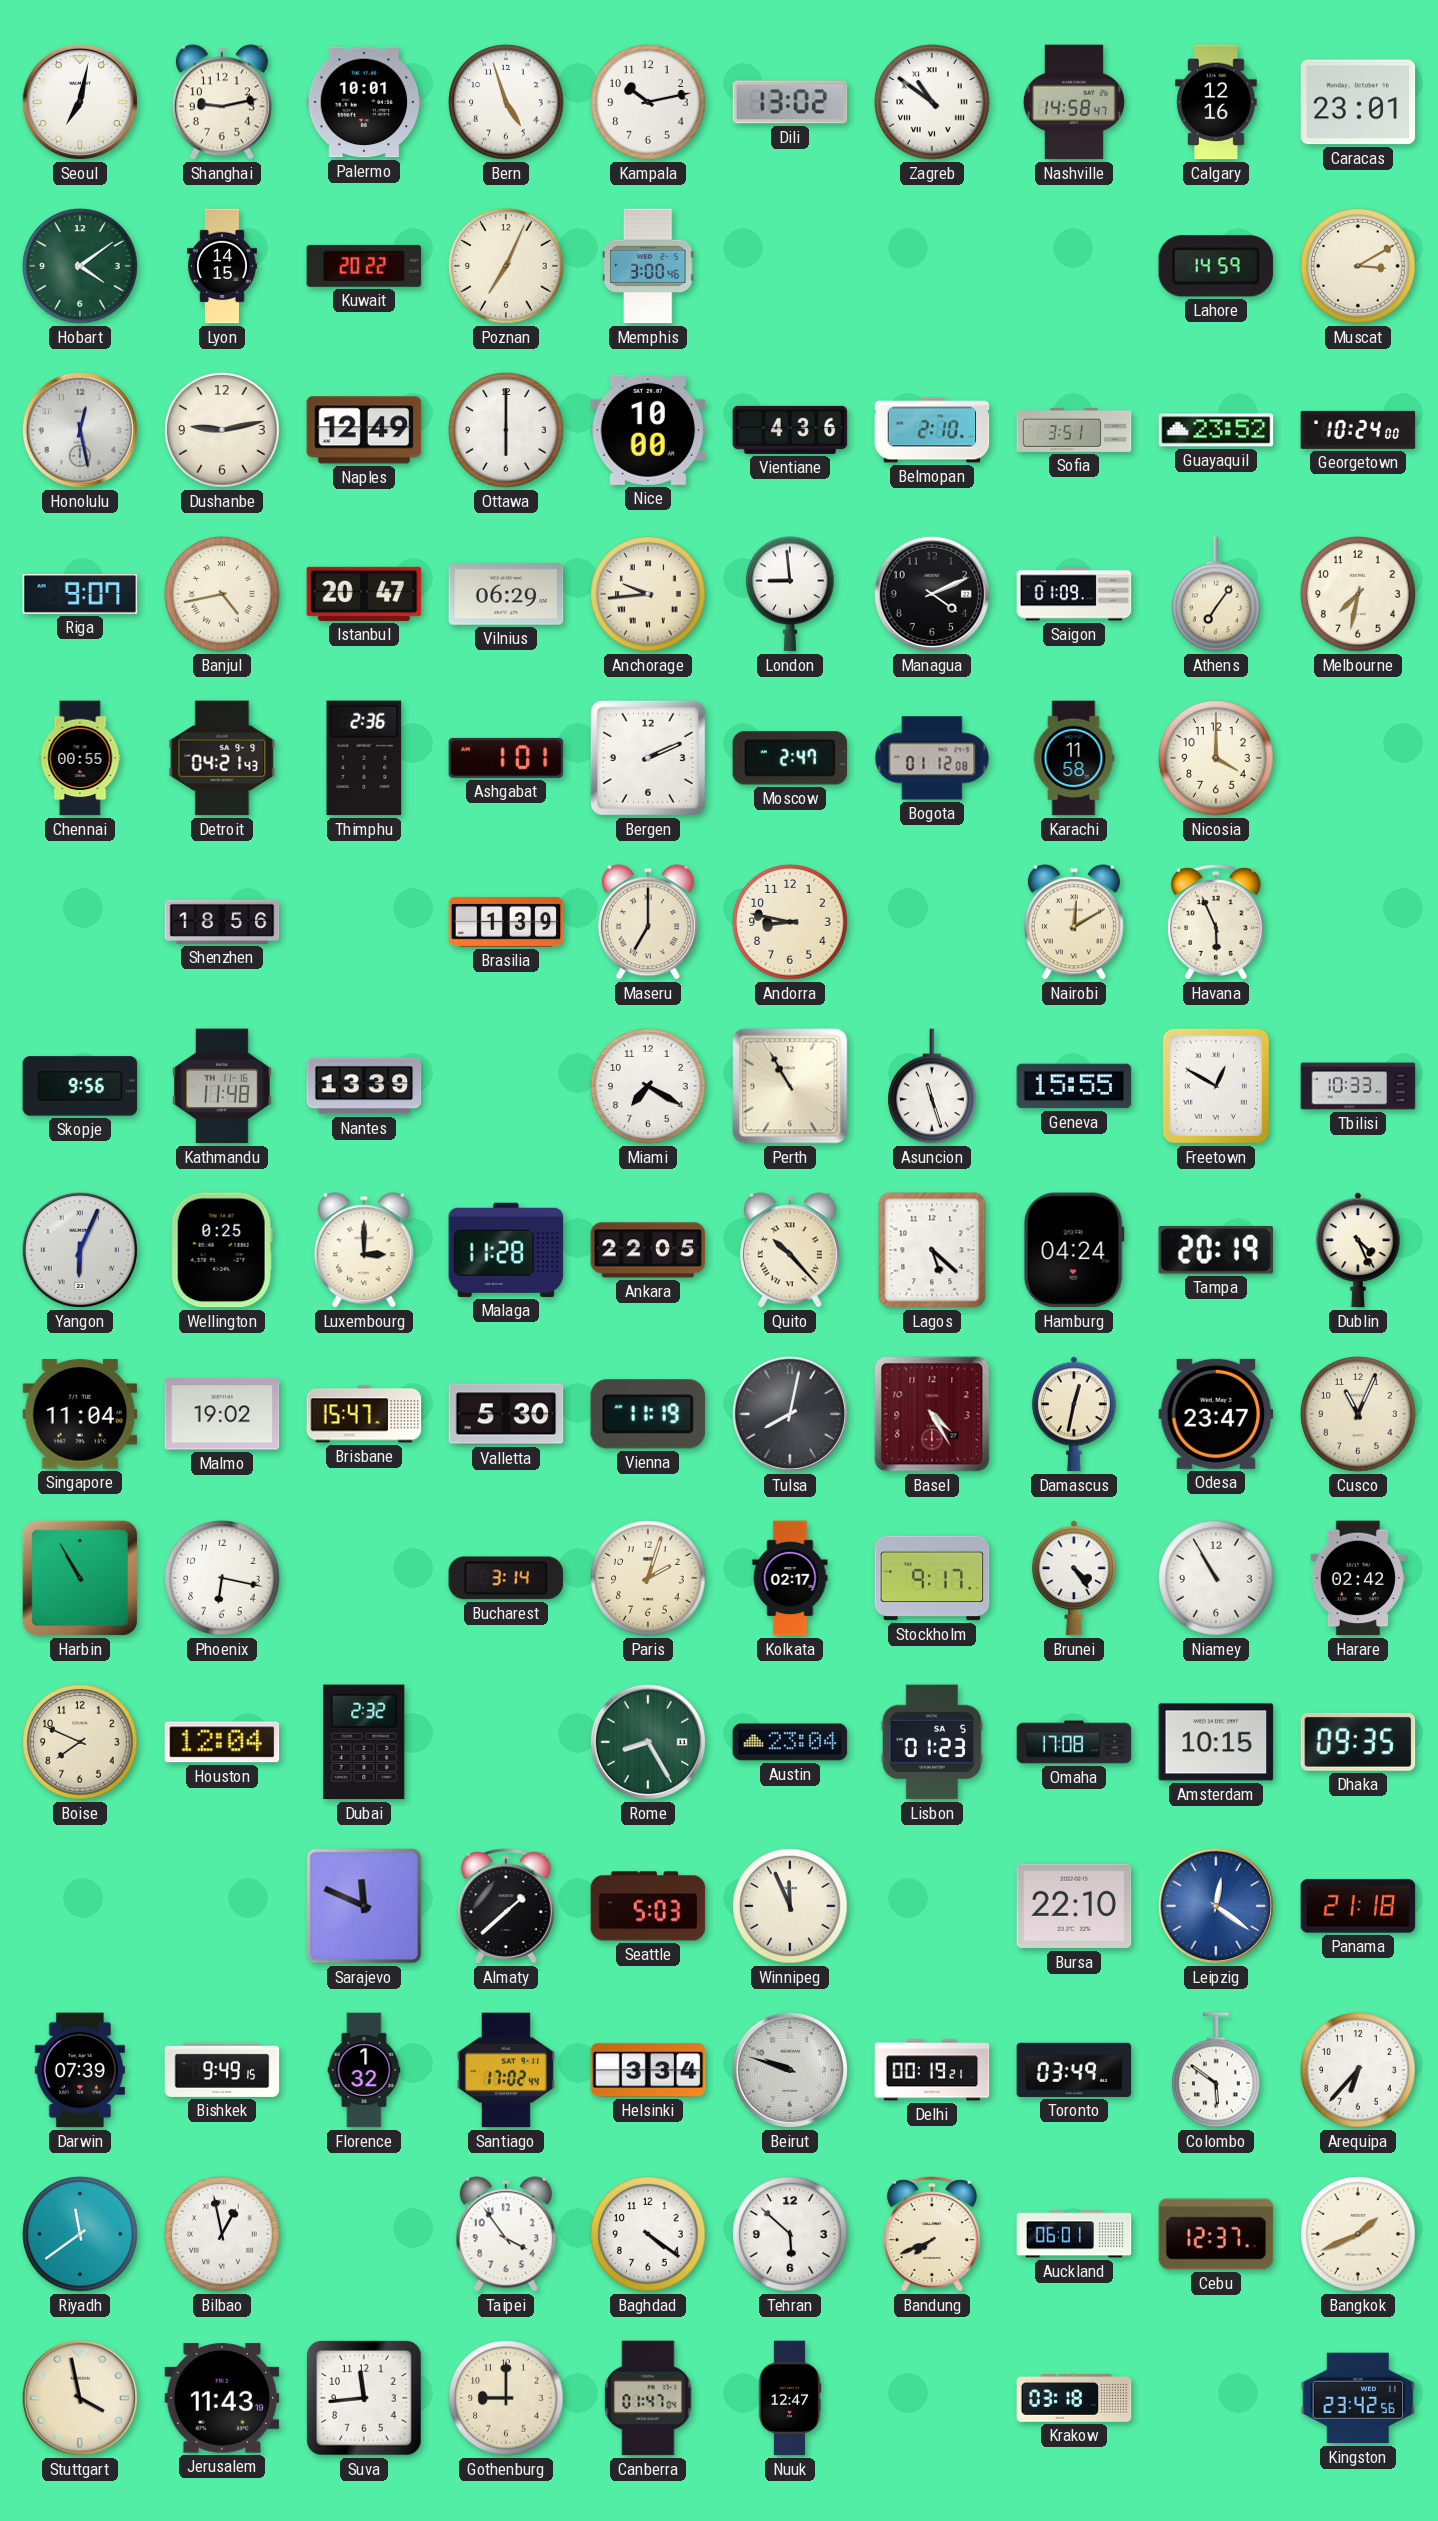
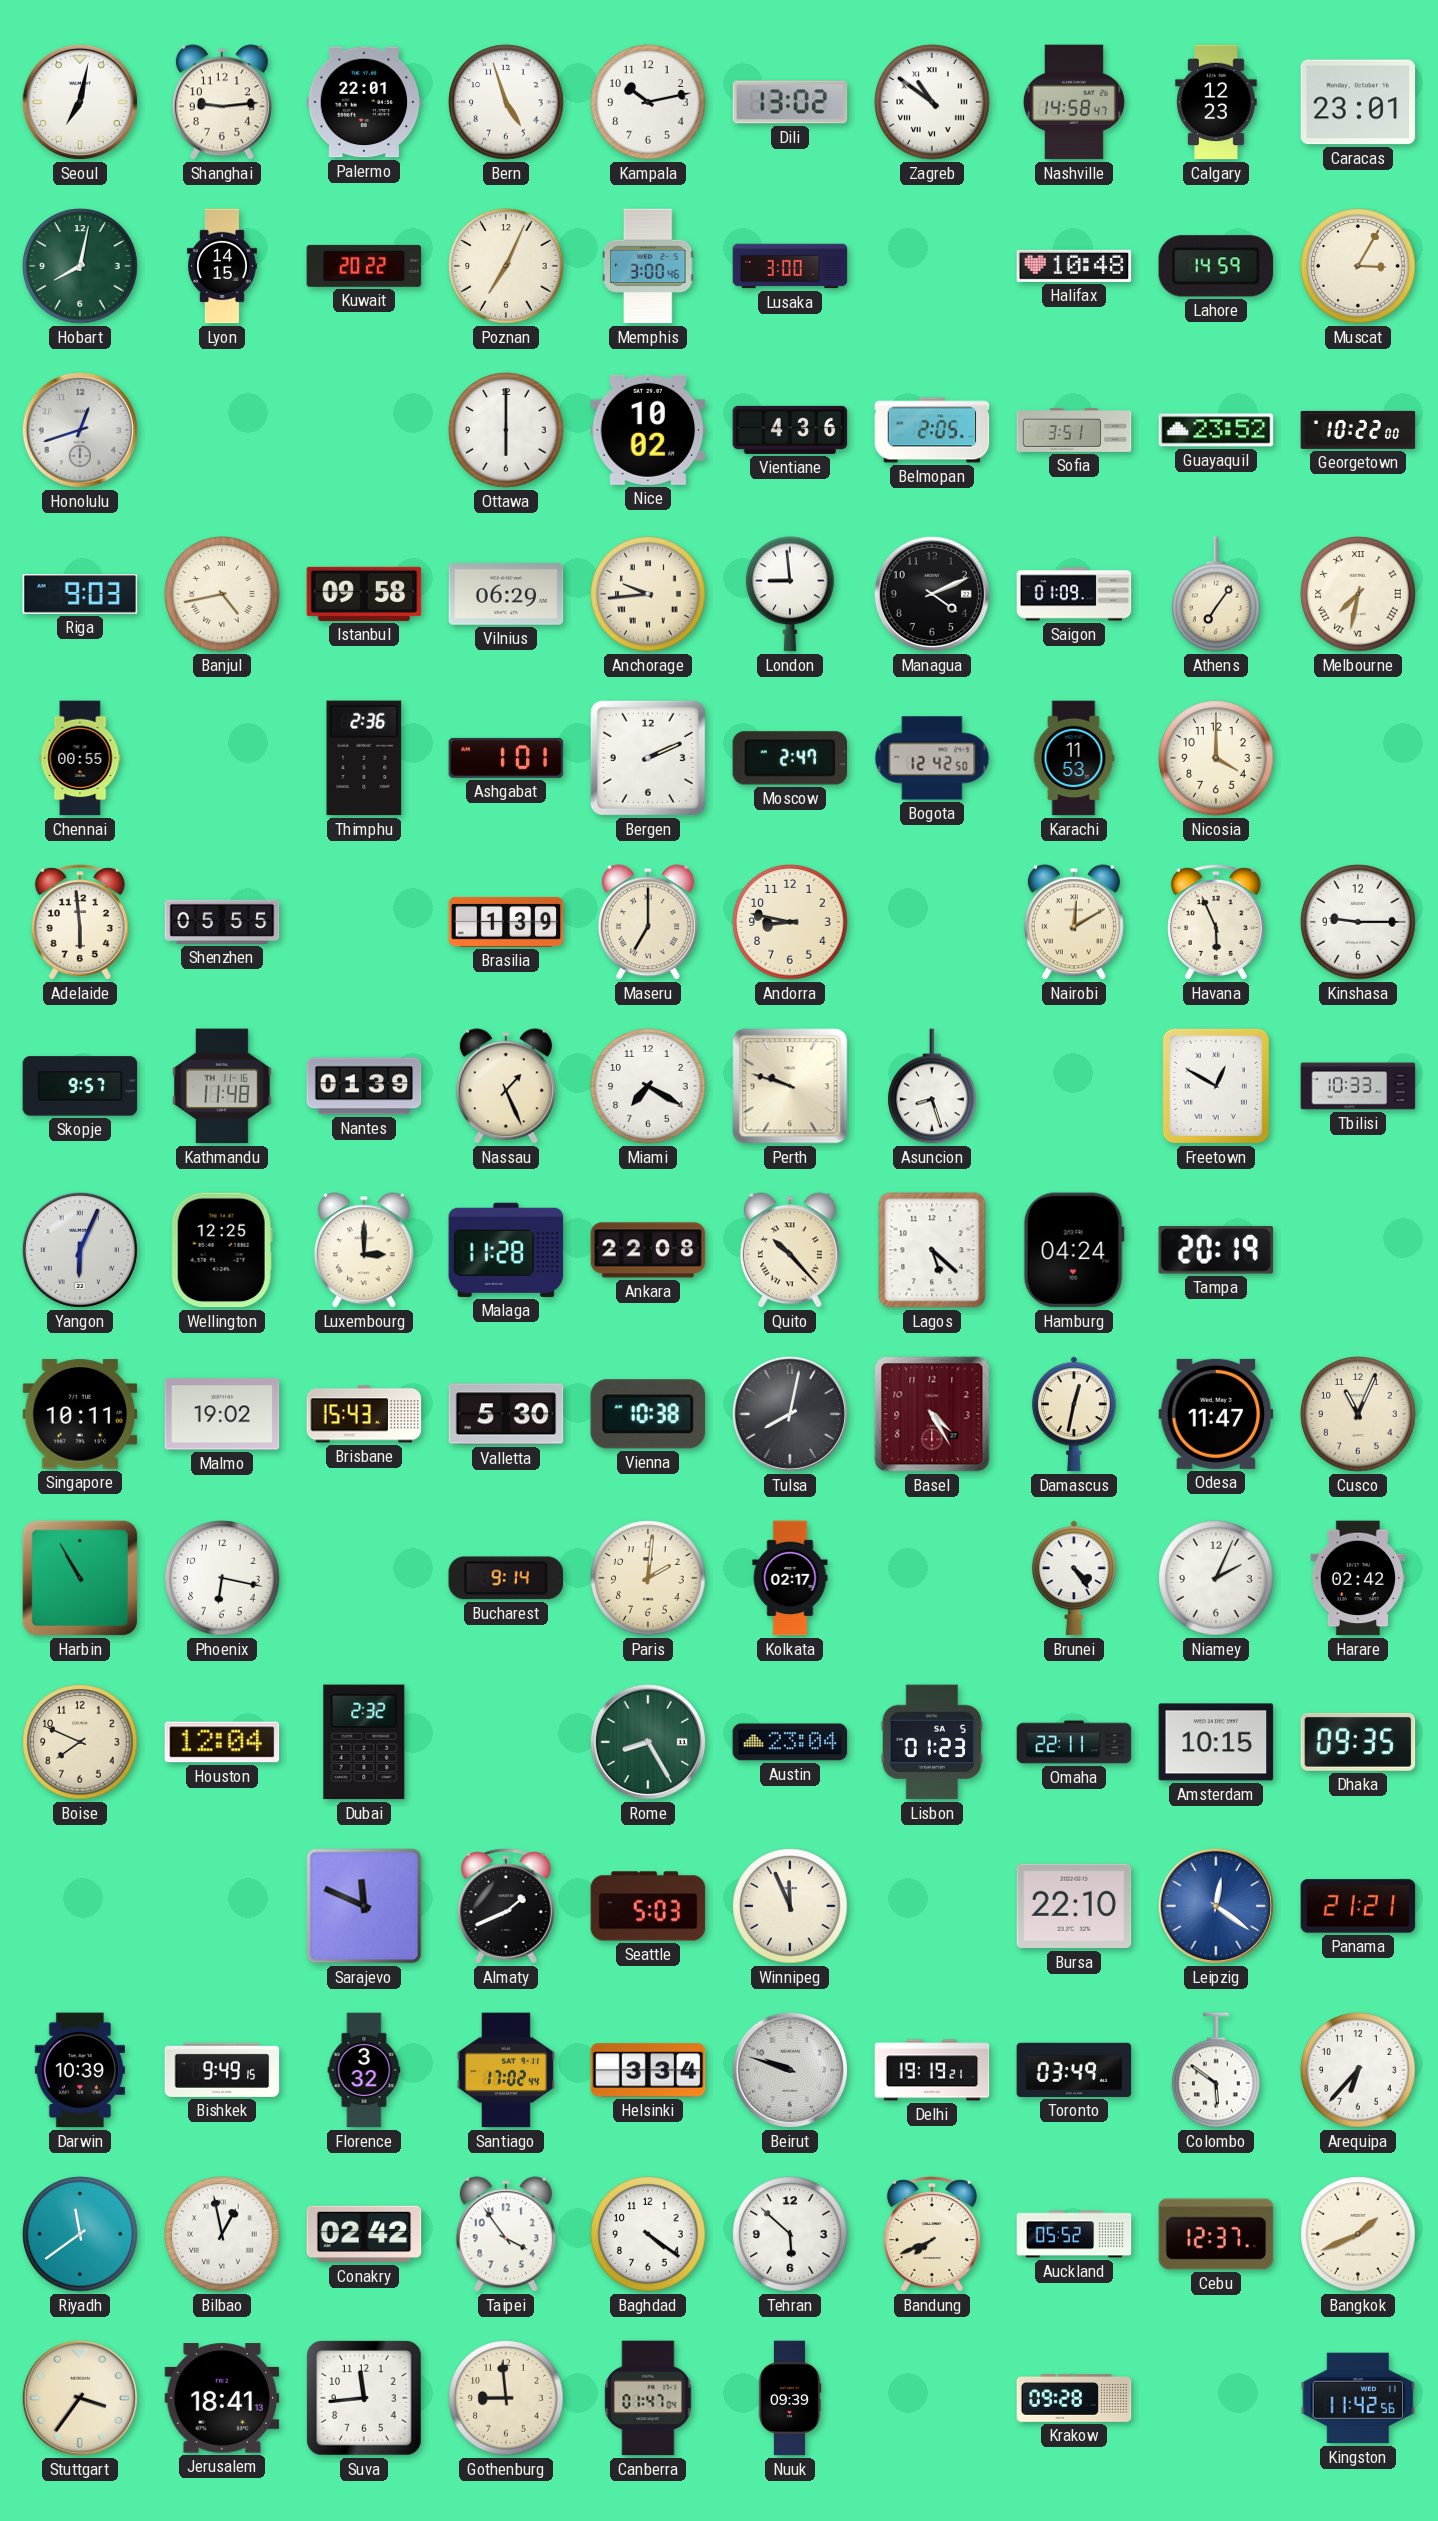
Shanghai: 9:13 -> 9:14 (222, 102)
Palermo: 10:01 -> 22:01 (364, 102)
Calgary: 12:16 -> 12:23 (1216, 102)
Hobart: 4:09 -> 8:02 (80, 266)
Lusaka: none -> 3:00 (790, 266)
Halifax: none -> 10:48 (1074, 266)
Muscat: 3:10 -> 3:05 (1358, 266)
Honolulu: 12:28 -> 12:42 (80, 430)
Dushanbe: 9:13 -> none (222, 430)
Naples: 12:49 -> none (364, 430)
Nice: 10:00 -> 10:02 (648, 430)
Belmopan: 2:10 -> 2:05 (932, 430)
Georgetown: 10:24 -> 10:22 (1358, 430)
Riga: 9:07 -> 9:03 (80, 595)
Istanbul: 20:47 -> 09:58 (364, 594)
Melbourne numerals: Arabic -> Roman (1358, 594)
Detroit: 04:21 -> none (222, 758)
Bogota: 01:12 -> 12:42 (932, 758)
Karachi: 11:58 -> 11:53 (1074, 758)
Adelaide: none -> 5:59 (80, 922)
Shenzhen: 18:56 -> 05:55 (222, 922)
Kinshasa: none -> 9:15 (1358, 922)
Skopje: 9:56 -> 9:57 (80, 1086)
Nantes: 13:39 -> 01:39 (364, 1086)
Nassau: none -> 1:26 (506, 1086)
Perth: 10:55 -> 9:48 (790, 1086)
Asuncion: 11:27 -> 8:27 (932, 1086)
Geneva: 15:55 -> none (1074, 1086)
Wellington: 0:25 -> 12:25 (222, 1250)
Ankara: 22:05 -> 22:08 (648, 1250)
Dublin: 4:26 -> none (1358, 1250)
Singapore: 11:04 -> 10:11 (80, 1414)
Brisbane: 15:47 -> 15:43 (364, 1414)
Vienna: 11:19 -> 10:38 (648, 1414)
Odesa: 23:47 -> 11:47 (1216, 1414)
Bucharest: 3:14 -> 9:14 (506, 1578)
Paris: 2:03 -> 2:01 (648, 1578)
Stockholm: 9:17 -> none (932, 1578)
Niamey: 10:55 -> 2:04 (1216, 1578)
Omaha: 17:08 -> 22:11 (1074, 1742)
Almaty: 1:38 -> 1:41 (506, 1906)
Panama: 21:18 -> 21:21 (1358, 1906)
Darwin: 07:39 -> 10:39 (80, 2070)
Florence: 1:32 -> 3:32 (364, 2070)
Delhi: 00:19 -> 19:19 (932, 2070)
Conakry: none -> 02:42 (364, 2234)
Auckland: 06:01 -> 05:52 (1074, 2234)
Stuttgart: 3:58 -> 3:36 (80, 2398)
Jerusalem: 11:43 -> 18:41 (222, 2398)
Gothenburg: 9:00 -> 8:59 (506, 2398)
Nuuk: 12:47 -> 09:39 (790, 2398)
Krakow: 03:18 -> 09:28 (1074, 2399)
Kingston: 23:42 -> 11:42 (1358, 2398)
